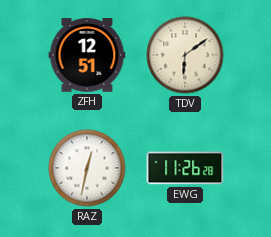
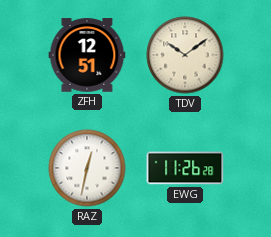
TDV: 6:09 -> 10:09 (185, 55)
